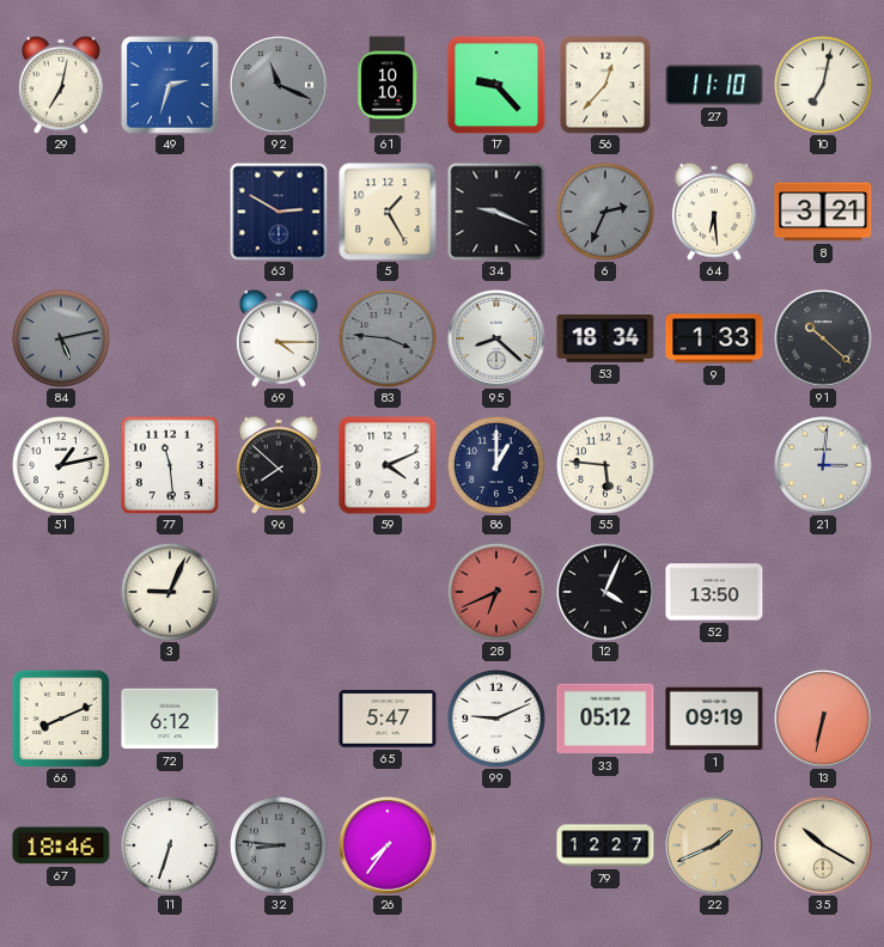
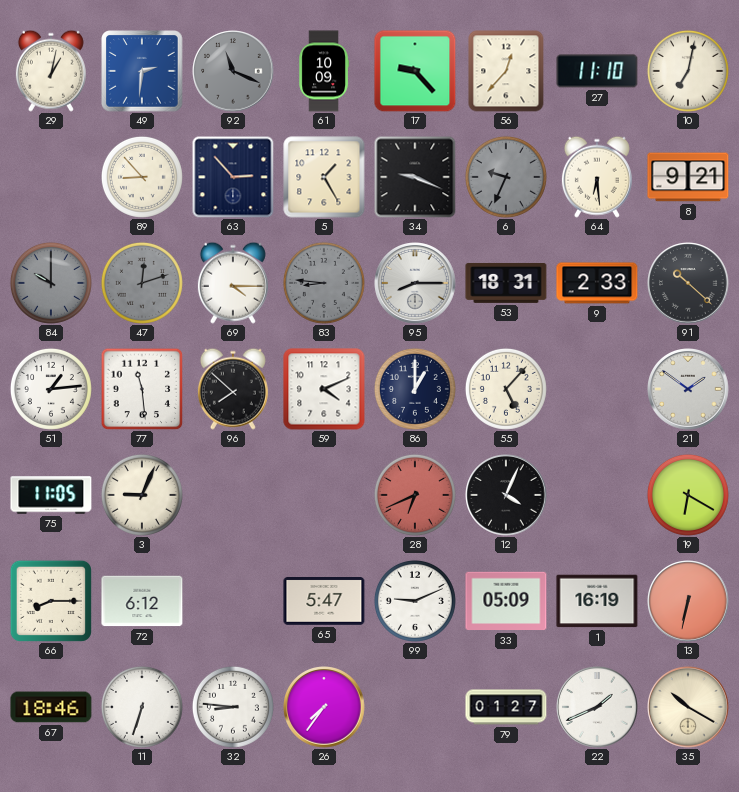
29: 7:02 -> 1:02 (51, 71)
49: 2:33 -> 2:31 (142, 71)
61: 10:10 -> 10:09 (324, 71)
89: none -> 8:53 (142, 177)
63: 2:50 -> 2:53 (233, 177)
6: 2:34 -> 9:34 (506, 177)
8: 3:21 -> 9:21 (688, 177)
84: 5:13 -> 10:00 (51, 283)
47: none -> 12:12 (142, 283)
83: 3:46 -> 8:46 (324, 283)
95: 8:22 -> 8:15 (415, 283)
53: 18:34 -> 18:31 (506, 283)
9: 1:33 -> 2:33 (597, 283)
51: 1:13 -> 1:14 (51, 389)
55: 5:46 -> 5:07 (506, 389)
21: 3:01 -> 1:51 (688, 389)
75: none -> 11:05 (51, 495)
52: 13:50 -> none (714, 592)
19: none -> 6:20 (688, 495)
66: 8:11 -> 8:15 (50, 600)
33: 05:12 -> 05:09 (506, 601)
1: 09:19 -> 16:19 (597, 601)
32 dial: grey -> white (233, 707)
79: 12:27 -> 01:27 (506, 707)
22 dial: champagne -> white (597, 707)
